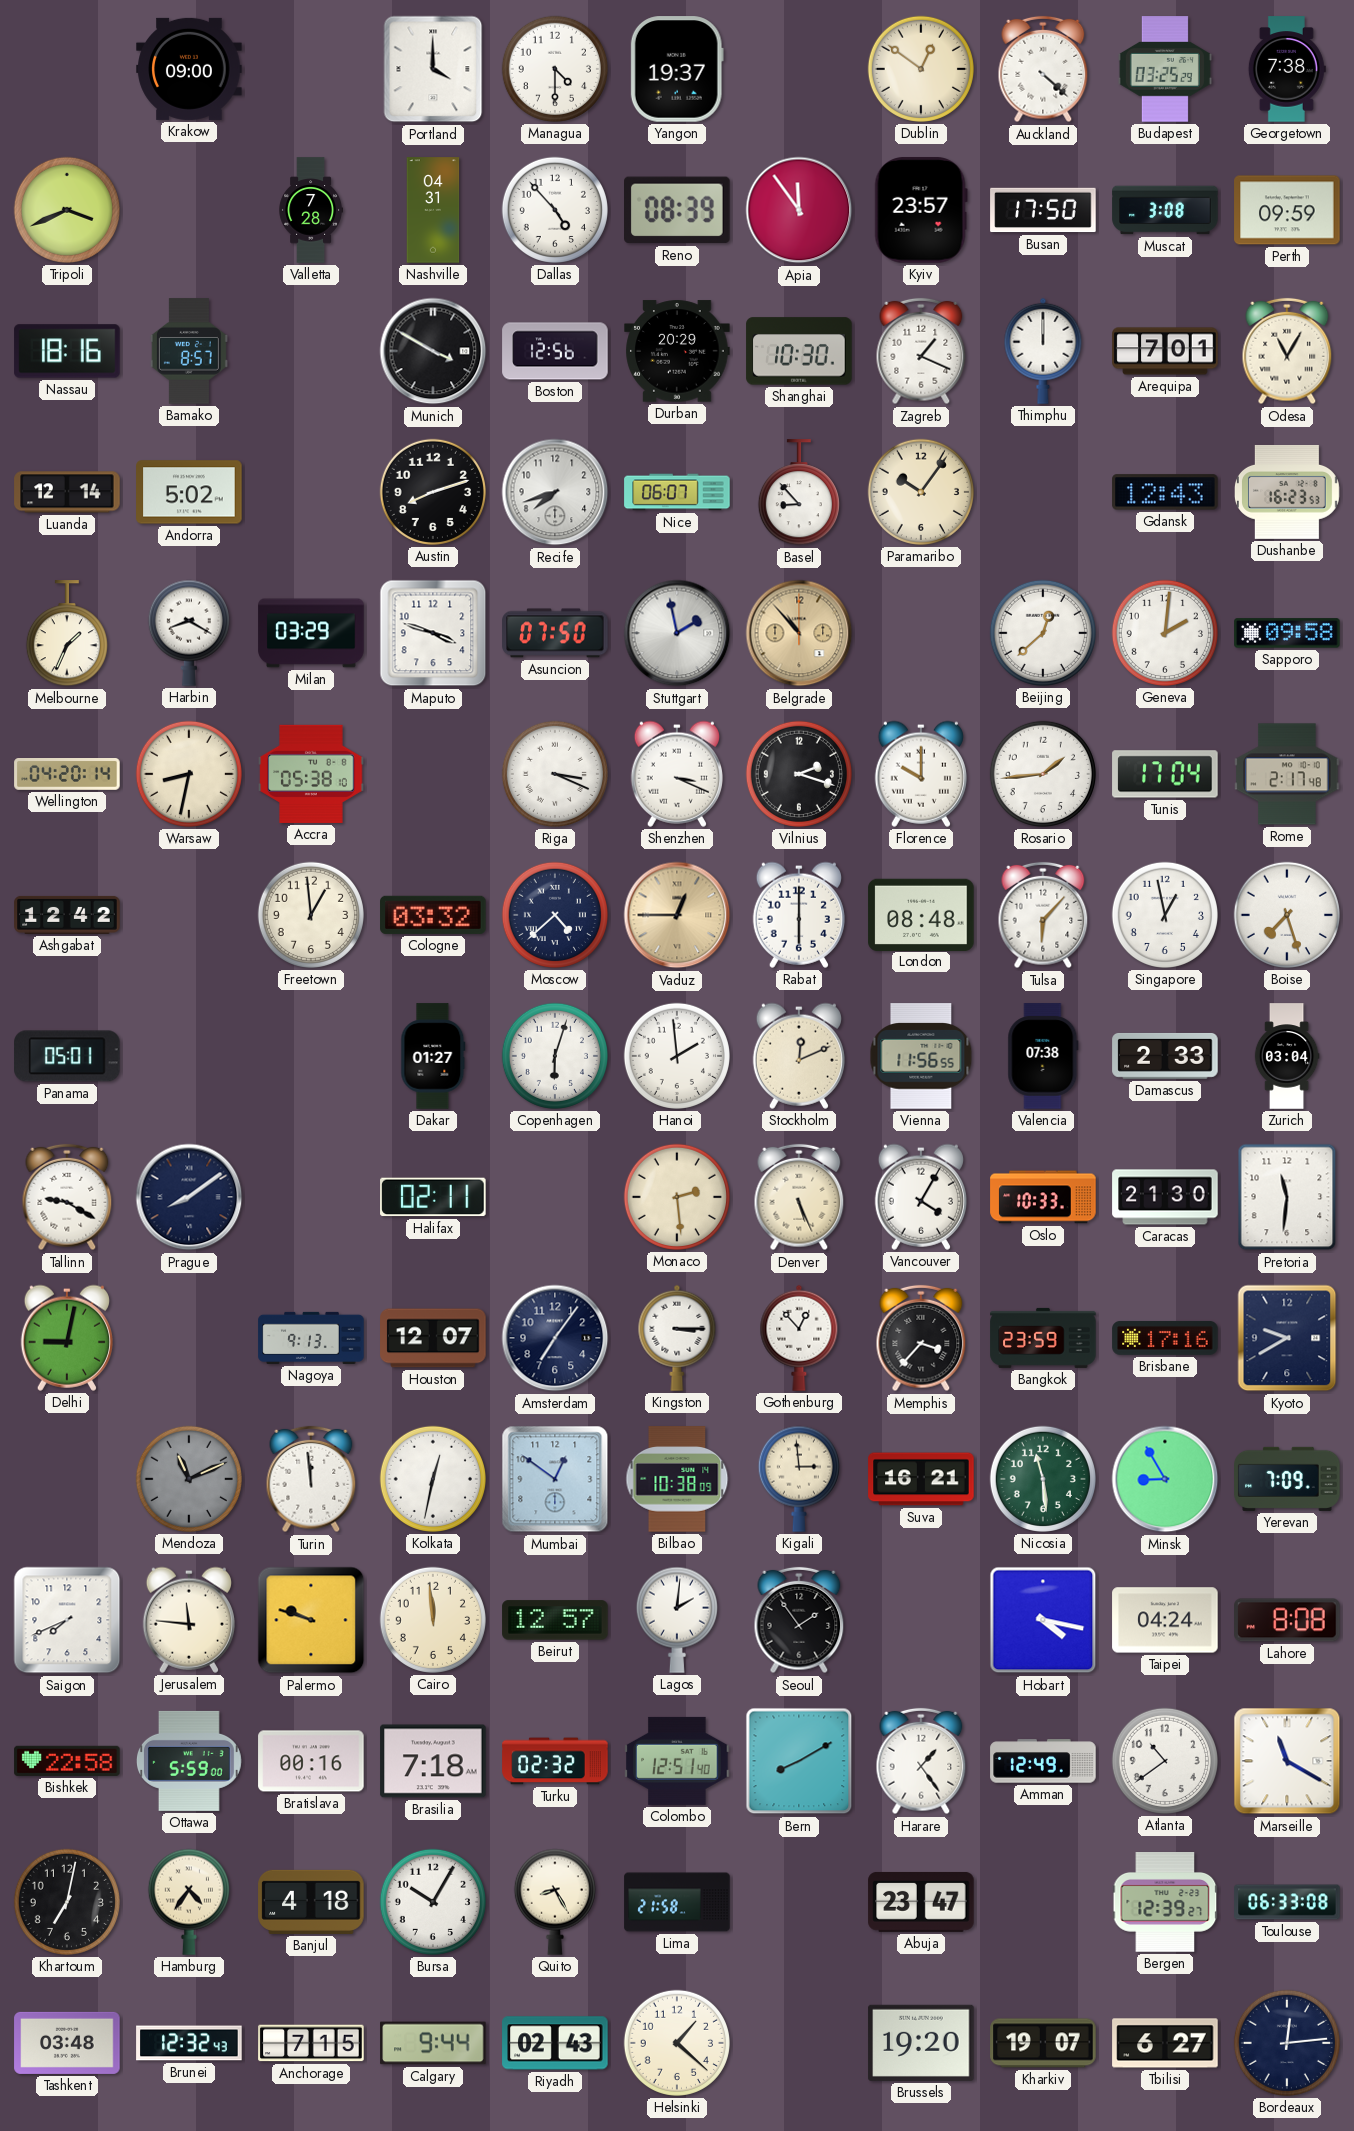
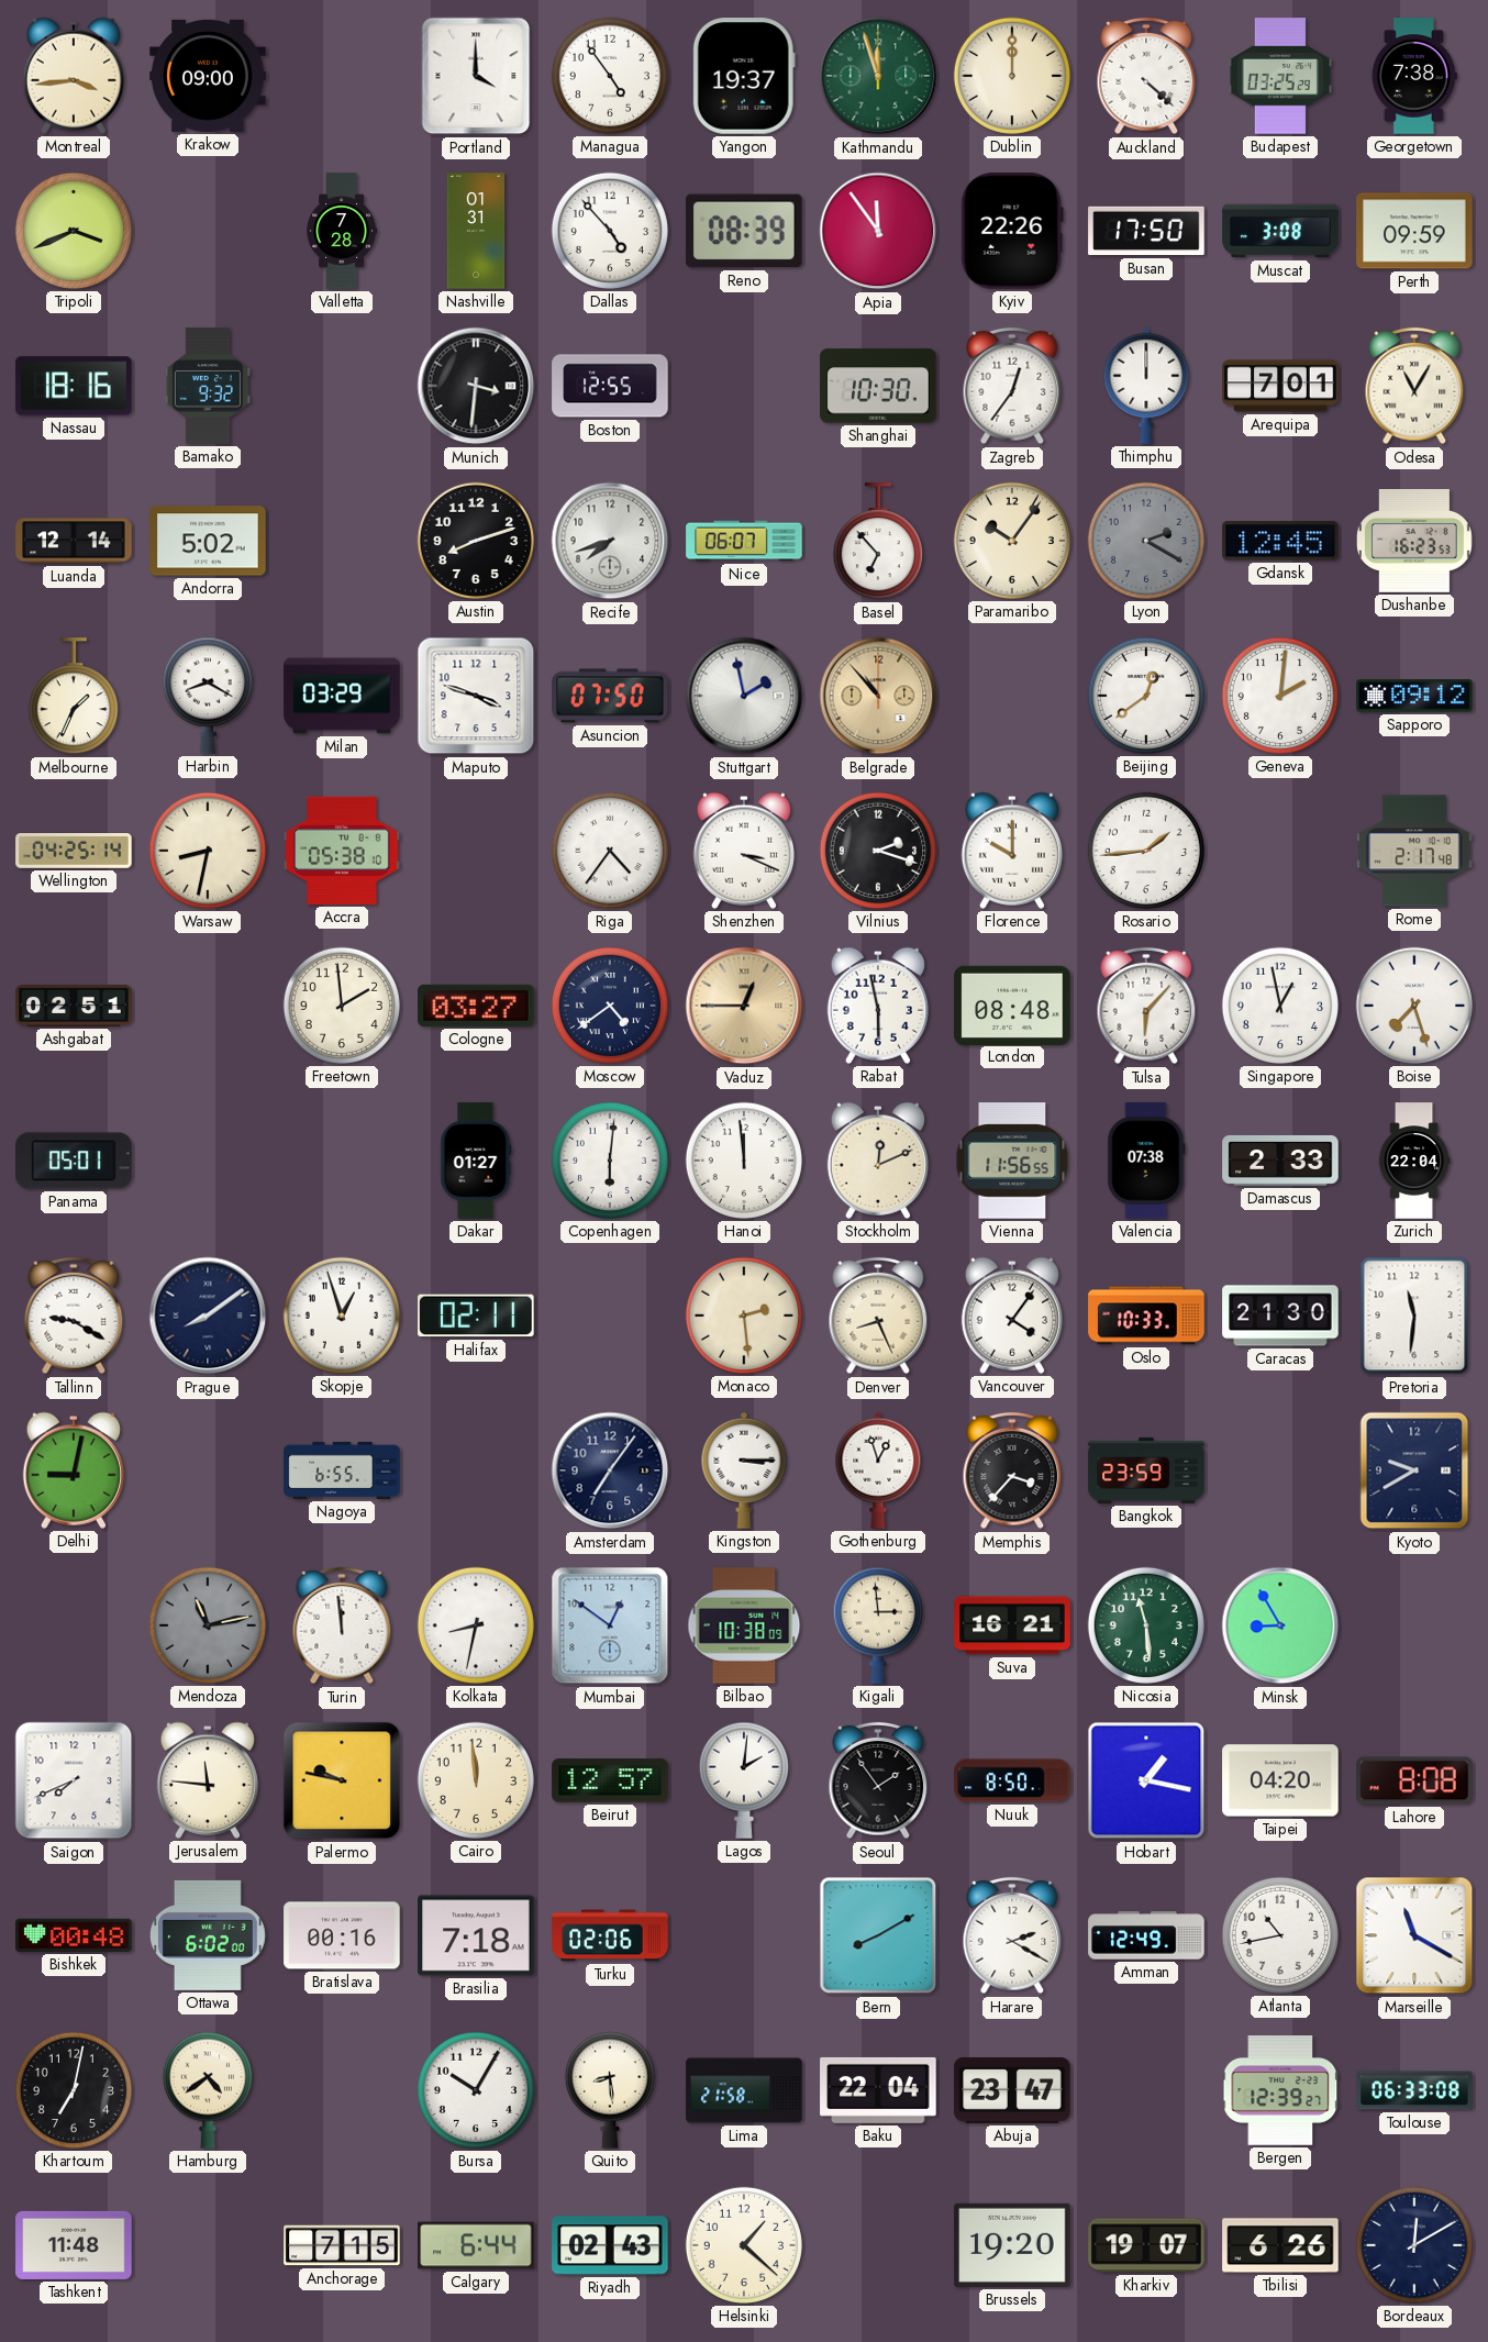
Montreal: none -> 3:44 (74, 76)
Managua: 4:30 -> 4:54 (610, 76)
Kathmandu: none -> 11:57 (878, 76)
Dublin: 12:51 -> 12:00 (1012, 76)
Nashville: 04:31 -> 01:31 (476, 231)
Kyiv: 23:57 -> 22:26 (1012, 231)
Bamako: 8:57 -> 9:32 (208, 386)
Munich: 3:50 -> 3:31 (476, 386)
Boston: 12:56 -> 12:55 (610, 386)
Durban: 20:29 -> none (677, 351)
Zagreb: 1:19 -> 12:36 (1012, 386)
Basel: 8:53 -> 6:53 (878, 542)
Lyon: none -> 2:20 (1146, 541)
Gdansk: 12:43 -> 12:45 (1280, 541)
Beijing: 12:38 -> 12:39 (1146, 696)
Sapporo: 09:58 -> 09:12 (1414, 696)
Wellington: 04:20 -> 04:25 (74, 852)
Riga: 3:19 -> 4:36 (610, 851)
Tunis: 17:04 -> none (1165, 774)
Ashgabat: 12:42 -> 02:51 (74, 1006)
Freetown: 12:59 -> 1:59 (342, 1006)
Cologne: 03:32 -> 03:27 (476, 1006)
Moscow: 4:38 -> 4:39 (610, 1006)
Rabat: 6:00 -> 5:58 (878, 1006)
Copenhagen: 6:03 -> 6:01 (610, 1161)
Hanoi: 1:59 -> 11:59 (744, 1161)
Zurich: 03:04 -> 22:04 (1414, 1161)
Skopje: none -> 12:57 (342, 1316)
Denver: 5:26 -> 8:26 (878, 1316)
Vancouver: 4:05 -> 4:06 (1012, 1316)
Nagoya: 9:13 -> 6:55 (342, 1470)
Houston: 12:07 -> none (433, 1338)
Gothenburg: 12:53 -> 12:57 (878, 1470)
Brisbane: 17:16 -> none (1165, 1338)
Mendoza: 11:11 -> 11:13 (208, 1625)
Kolkata: 12:32 -> 8:32 (476, 1625)
Yerevan: 7:09 -> none (1287, 1479)
Palermo: 9:48 -> 9:47 (342, 1780)
Nuuk: none -> 8:50 (1012, 1780)
Hobart: 4:17 -> 1:17 (1146, 1780)
Taipei: 04:24 -> 04:20 (1280, 1780)
Bishkek: 22:58 -> 00:48 (74, 1935)
Ottawa: 5:59 -> 6:02 (209, 1935)
Turku: 02:32 -> 02:06 (610, 1935)
Colombo: 12:51 -> none (677, 1761)
Harare: 1:24 -> 2:20 (1012, 1935)
Atlanta: 10:39 -> 10:43 (1280, 1935)
Hamburg: 4:36 -> 4:39 (208, 2090)
Banjul: 4:18 -> none (311, 1902)
Quito: 8:25 -> 8:29 (610, 2090)
Baku: none -> 22:04 (878, 2090)
Tashkent: 03:48 -> 11:48 (74, 2245)
Brunei: 12:32 -> none (189, 2043)
Calgary: 9:44 -> 6:44 (476, 2245)
Tbilisi: 6:27 -> 6:26 (1280, 2245)
Bordeaux: 12:14 -> 12:10 (1414, 2245)
